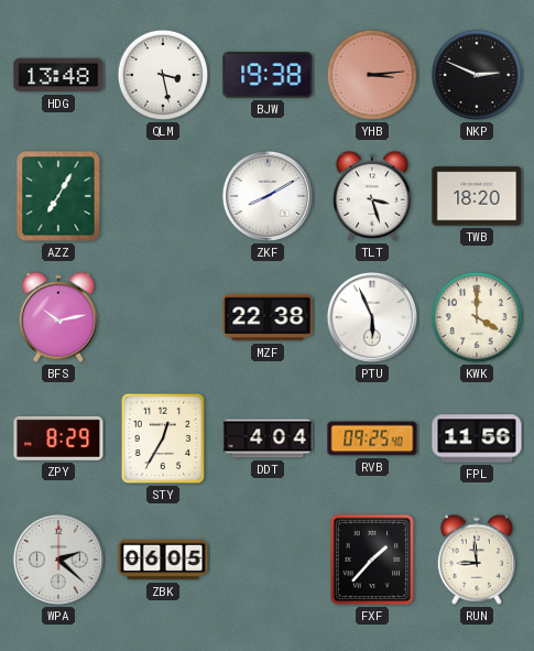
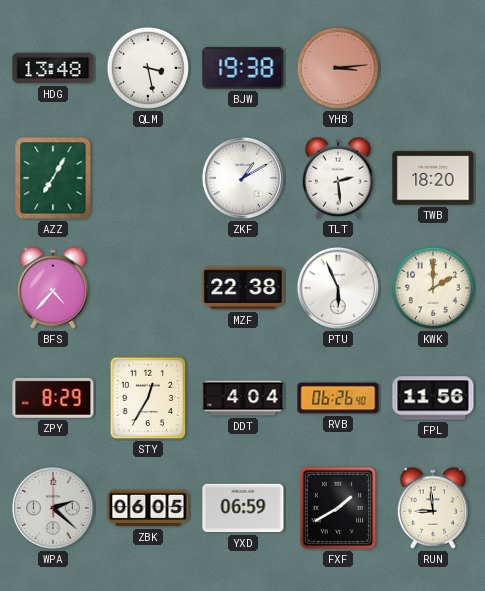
NKP: 2:49 -> none (477, 75)
ZKF: 8:10 -> 1:10 (243, 178)
TLT: 3:27 -> 2:29 (337, 178)
BFS: 10:13 -> 4:37 (52, 288)
KWK: 4:00 -> 2:00 (433, 288)
RVB: 09:25 -> 06:26 (338, 398)
YXD: none -> 06:59 (243, 508)
FXF: 1:37 -> 1:40 (338, 508)
